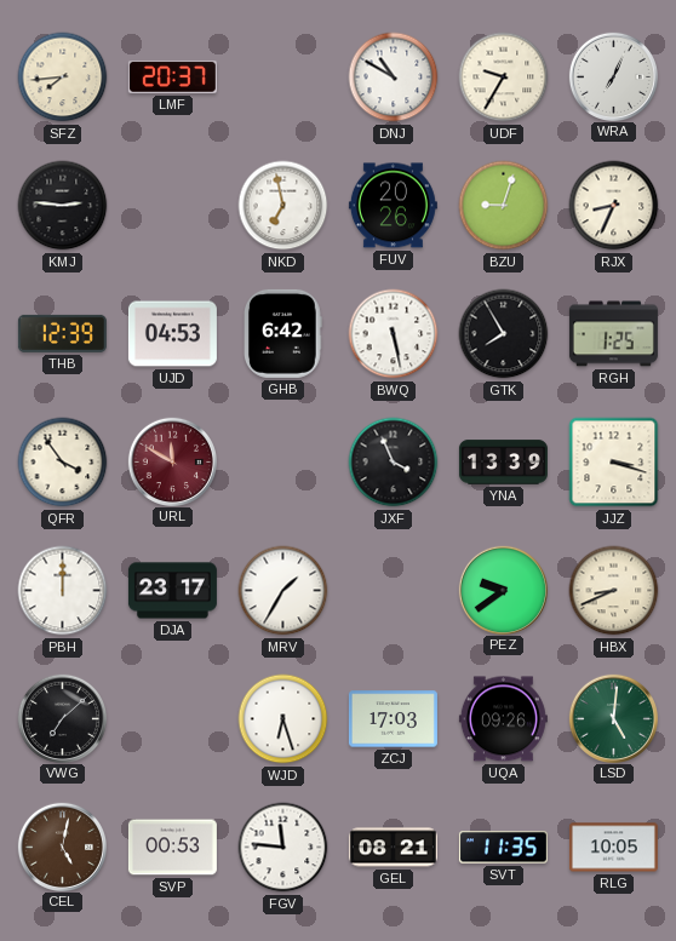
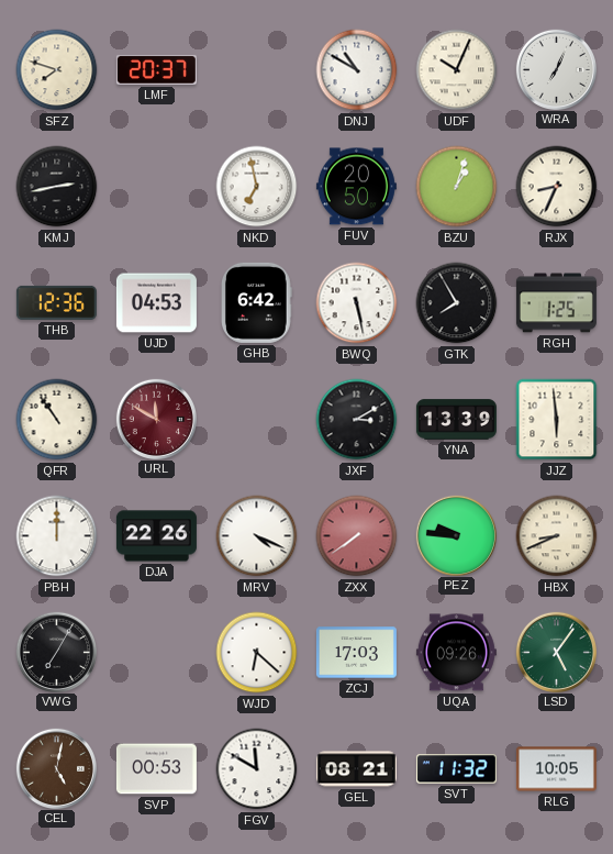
SFZ: 7:44 -> 7:48 (57, 70)
UDF: 9:35 -> 10:04 (457, 70)
KMJ: 2:46 -> 2:43 (57, 187)
FUV: 20:26 -> 20:50 (356, 187)
BZU: 9:03 -> 1:03 (457, 187)
THB: 12:39 -> 12:36 (56, 302)
QFR: 3:54 -> 10:54 (57, 420)
JXF: 3:56 -> 3:10 (357, 420)
JJZ: 3:18 -> 5:59 (557, 420)
DJA: 23:17 -> 22:26 (156, 536)
MRV: 1:35 -> 4:19 (257, 536)
ZXX: none -> 7:39 (357, 536)
PEZ: 9:39 -> 9:46 (456, 535)
VWG: 7:08 -> 7:05 (56, 652)
WJD: 6:27 -> 6:22 (257, 653)
LSD: 5:01 -> 5:06 (556, 652)
FGV: 11:46 -> 11:50 (257, 769)
SVT: 11:35 -> 11:32 (456, 769)
